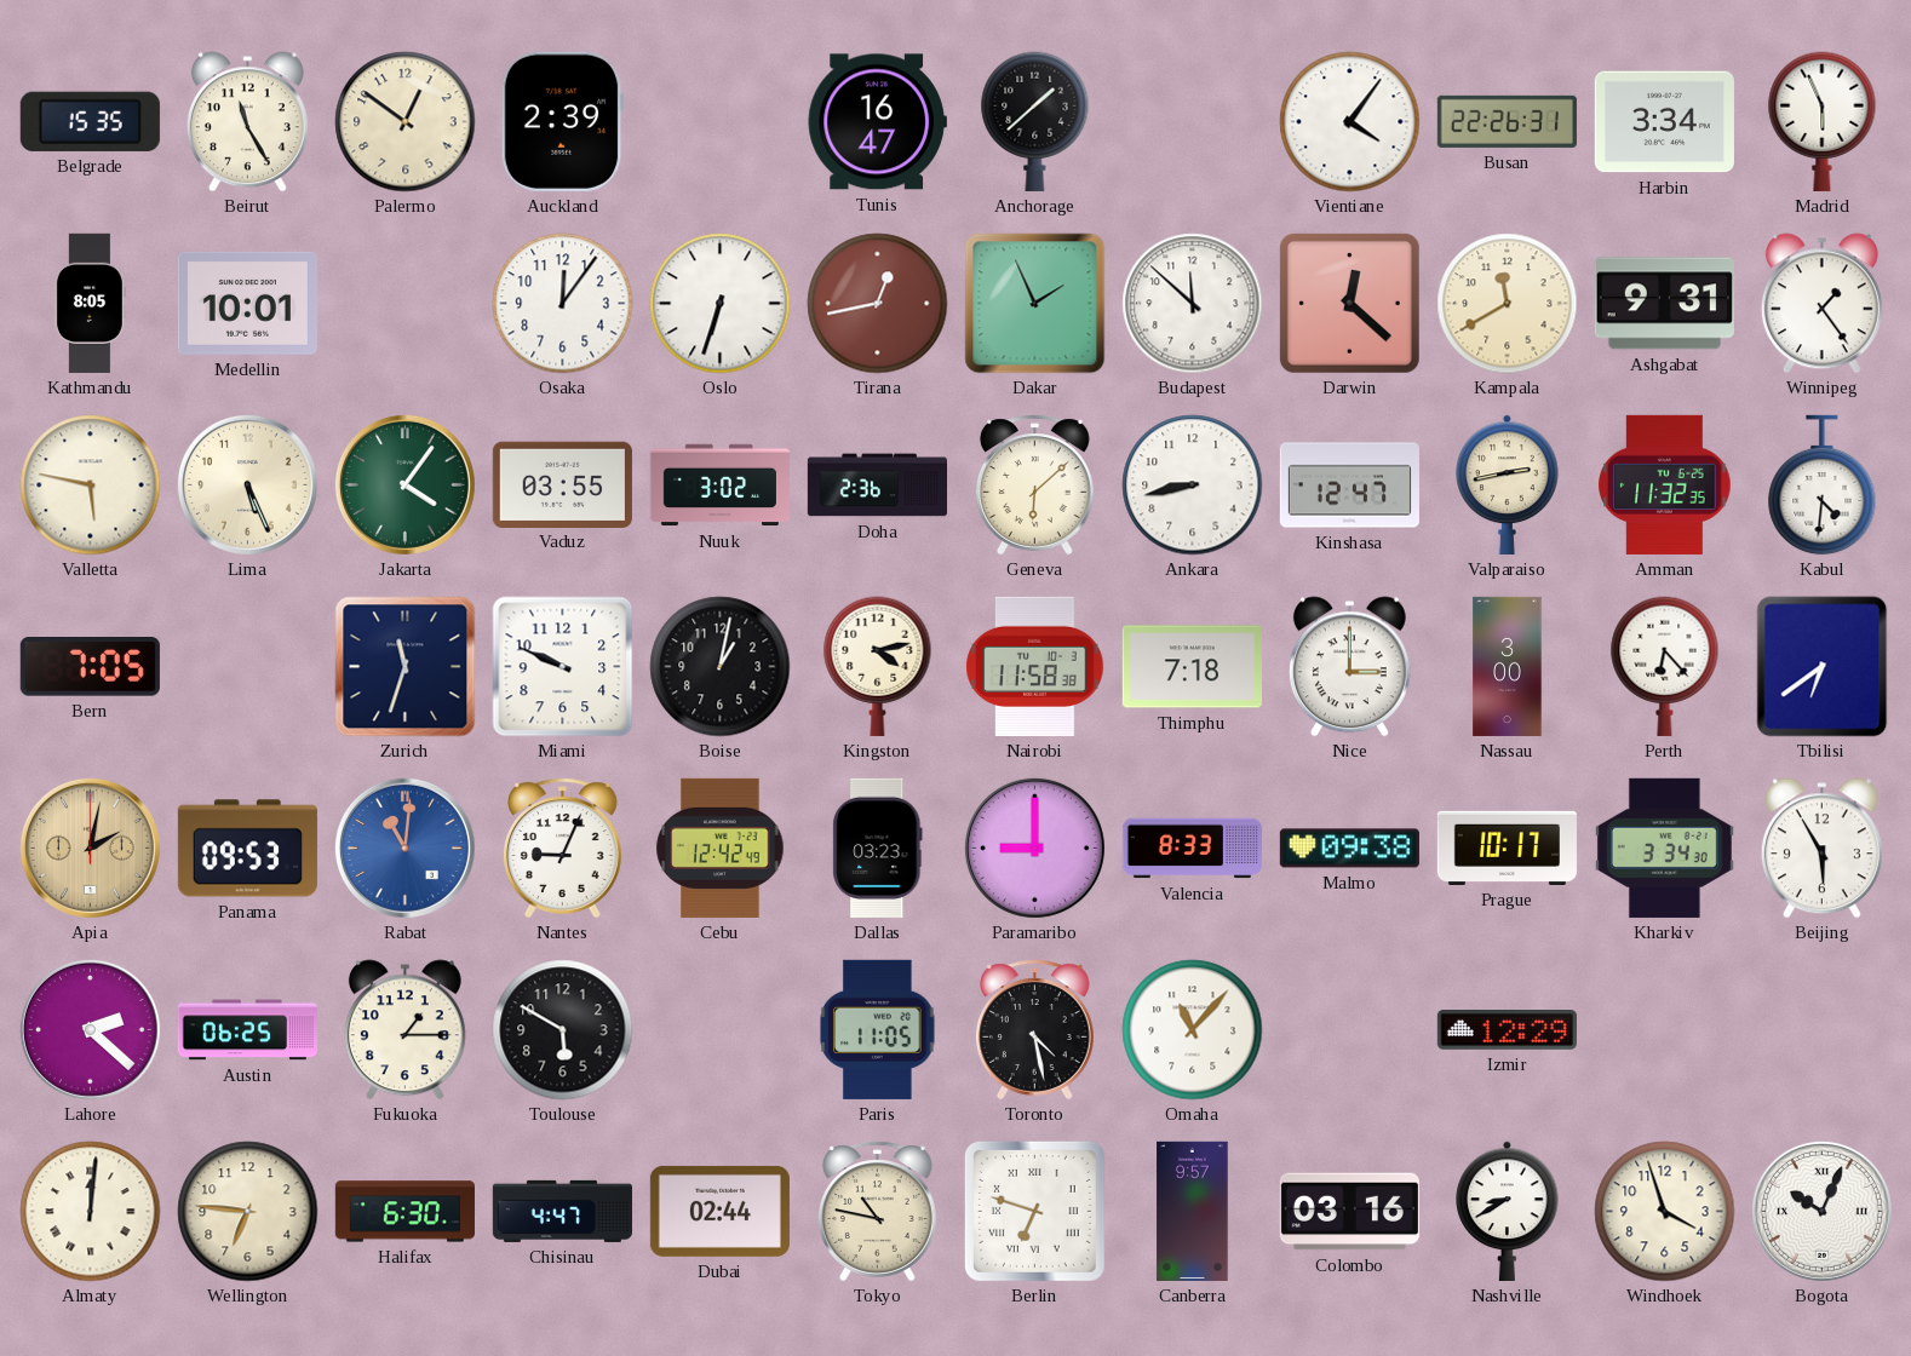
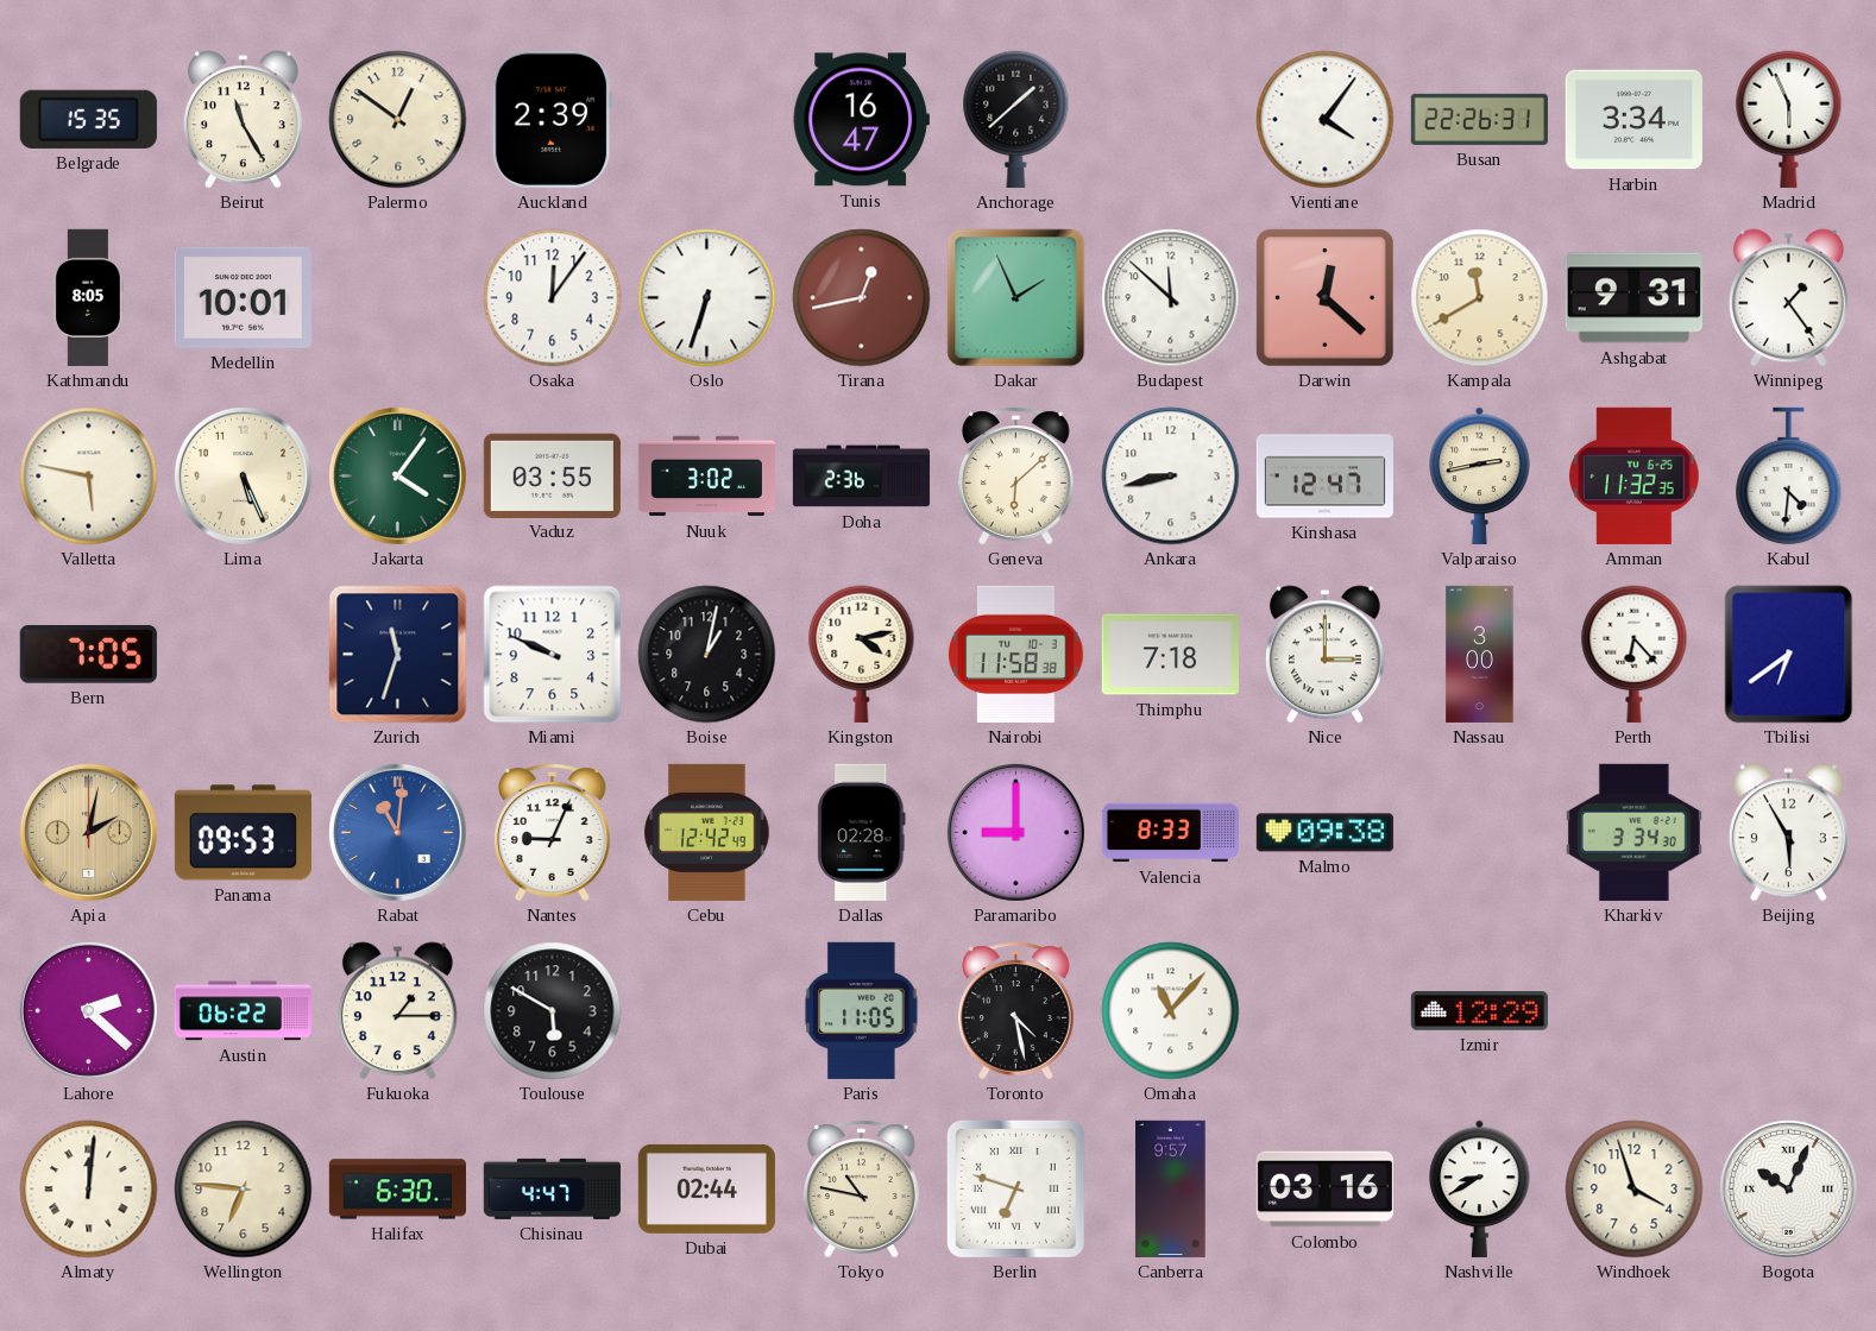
Dallas: 03:23 -> 02:28 (862, 832)
Prague: 10:17 -> none (1507, 847)
Austin: 06:25 -> 06:22 (243, 1011)
